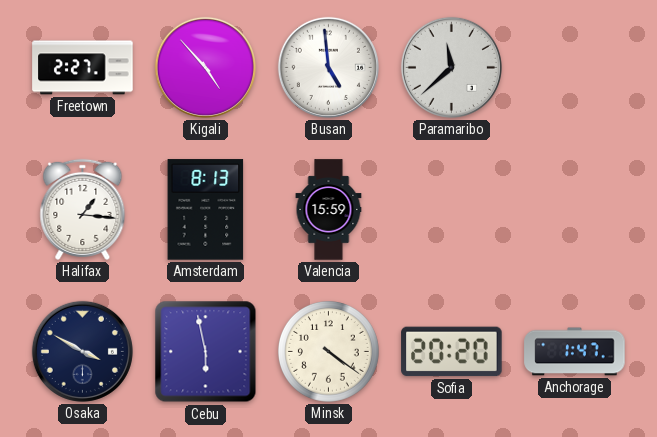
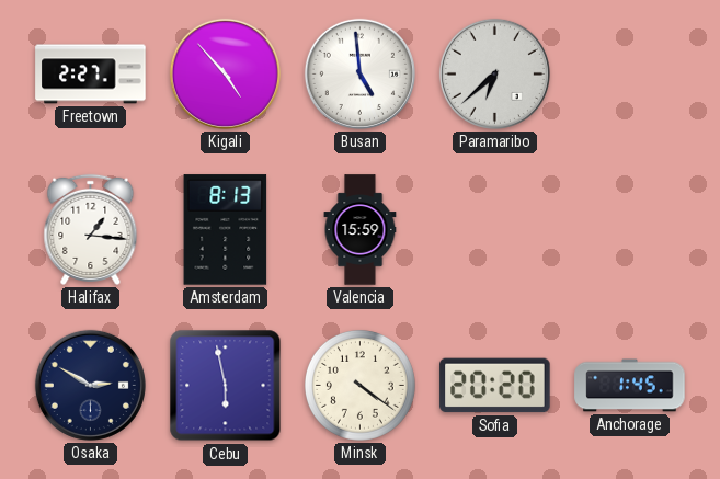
Paramaribo: 11:38 -> 6:38 (494, 73)
Osaka: 3:50 -> 2:50 (90, 385)
Anchorage: 1:47 -> 1:45 (630, 386)
